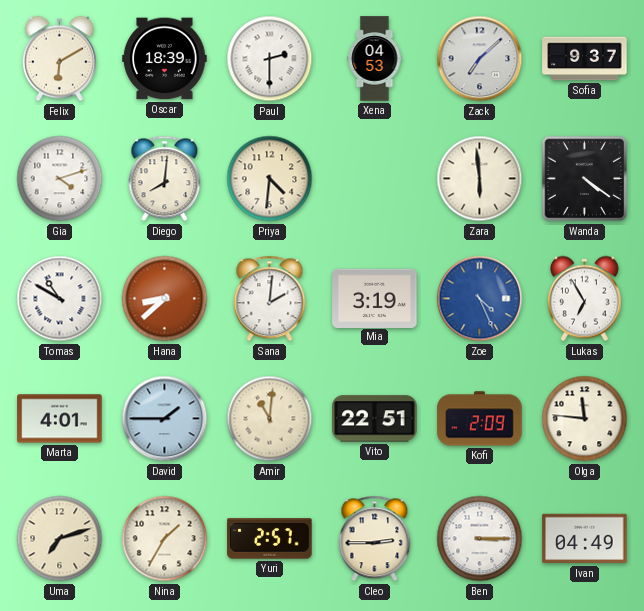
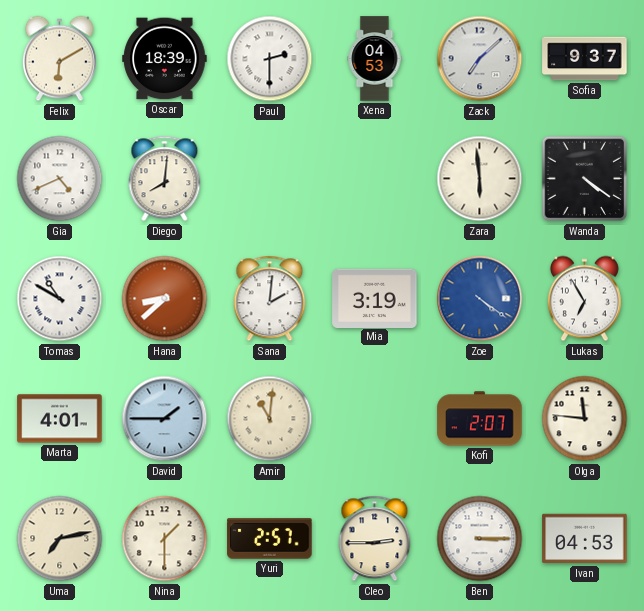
Gia: 4:12 -> 4:41 (60, 179)
Priya: 4:31 -> none (270, 179)
Zoe: 4:26 -> 4:21 (480, 299)
Vito: 22:51 -> none (375, 419)
Kofi: 2:09 -> 2:07 (480, 419)
Uma: 7:12 -> 7:13 (60, 539)
Nina: 1:35 -> 1:30 (165, 539)
Ivan: 04:49 -> 04:53 (585, 539)
